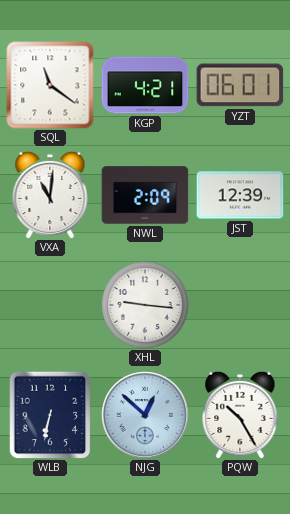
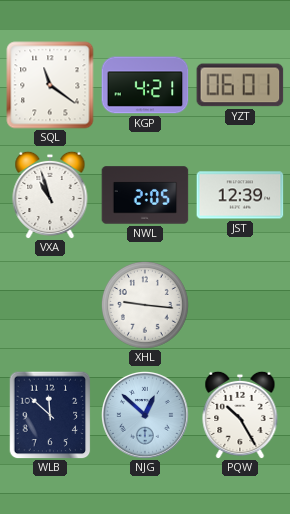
VXA: 11:01 -> 10:57 (50, 195)
NWL: 2:09 -> 2:05 (145, 195)
WLB: 6:32 -> 11:52 (50, 415)
